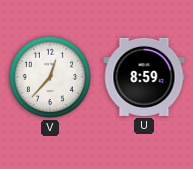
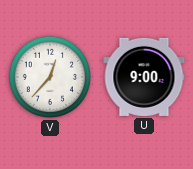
U: 8:59 -> 9:00 (144, 77)
